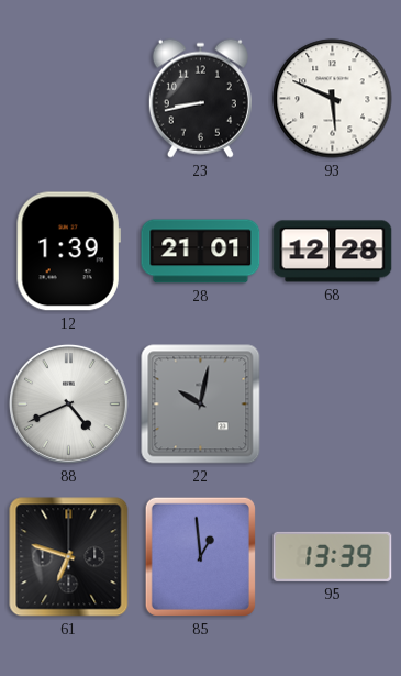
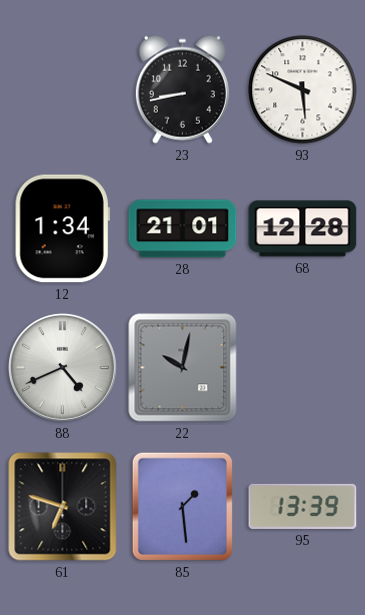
12: 1:39 -> 1:34 (62, 229)
85: 12:59 -> 1:29 (182, 506)
